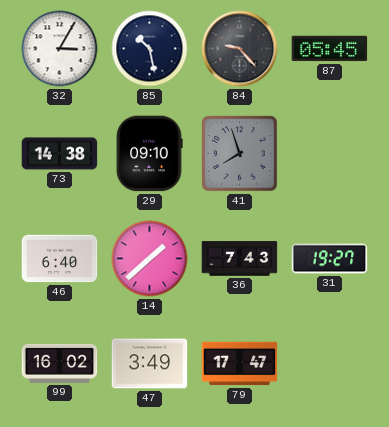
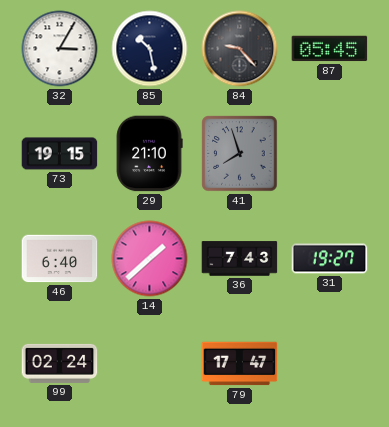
73: 14:38 -> 19:15 (60, 154)
29: 09:10 -> 21:10 (149, 154)
99: 16:02 -> 02:24 (60, 363)
47: 3:49 -> none (150, 364)
